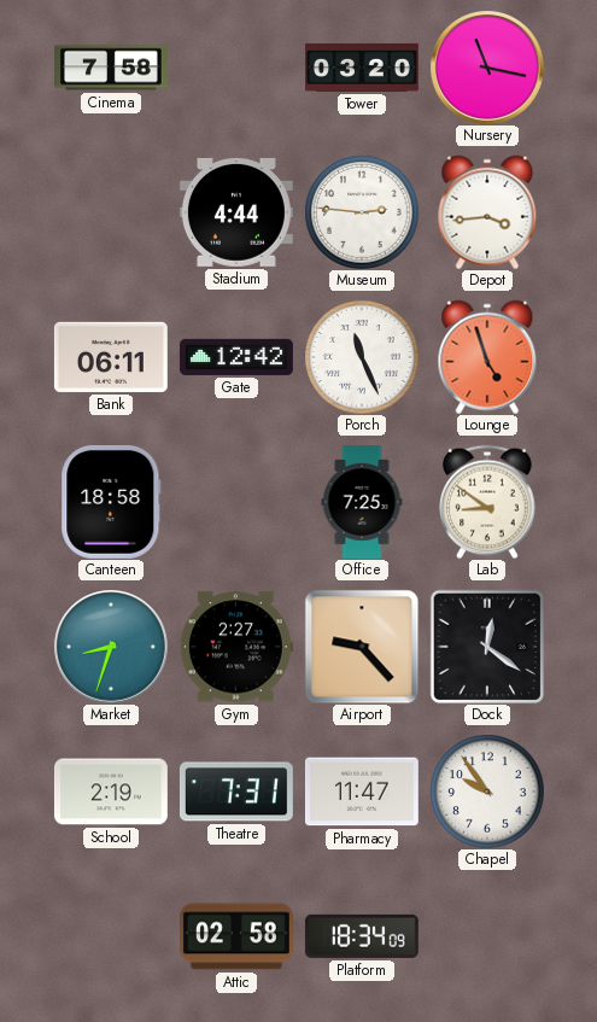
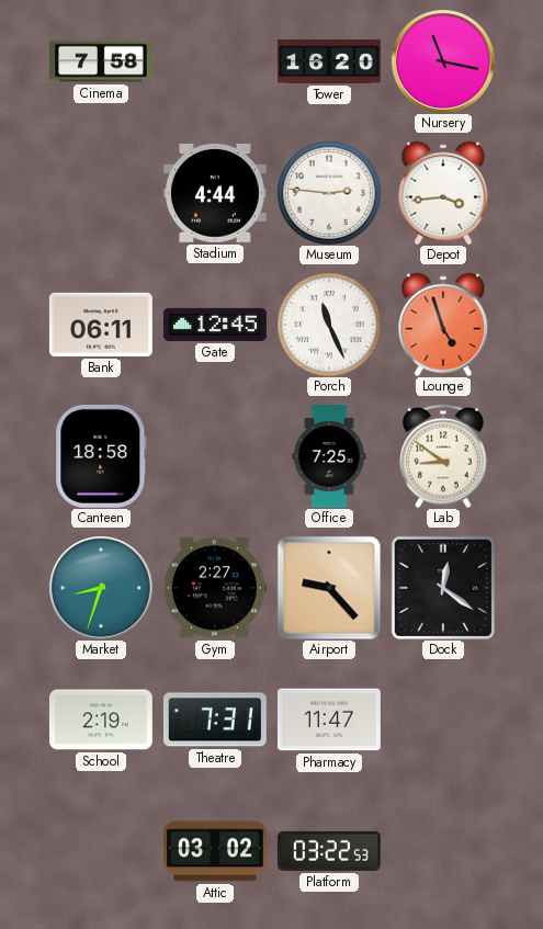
Tower: 03:20 -> 16:20 (330, 61)
Gate: 12:42 -> 12:45 (215, 325)
Chapel: 9:54 -> none (487, 792)
Attic: 02:58 -> 03:02 (215, 851)
Platform: 18:34 -> 03:22 (329, 851)
